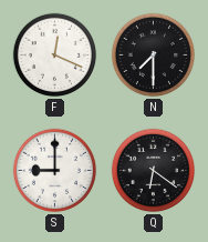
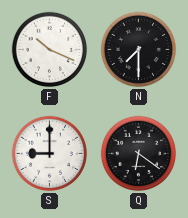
F: 12:19 -> 10:19 (50, 50)
